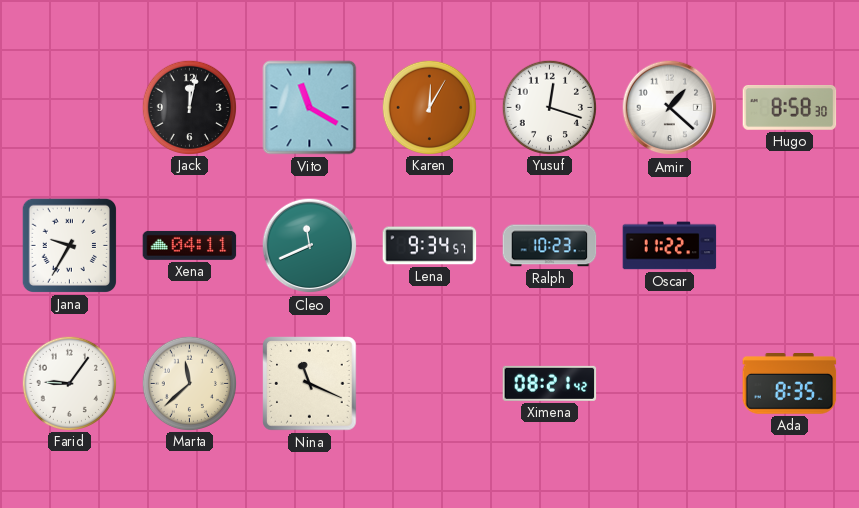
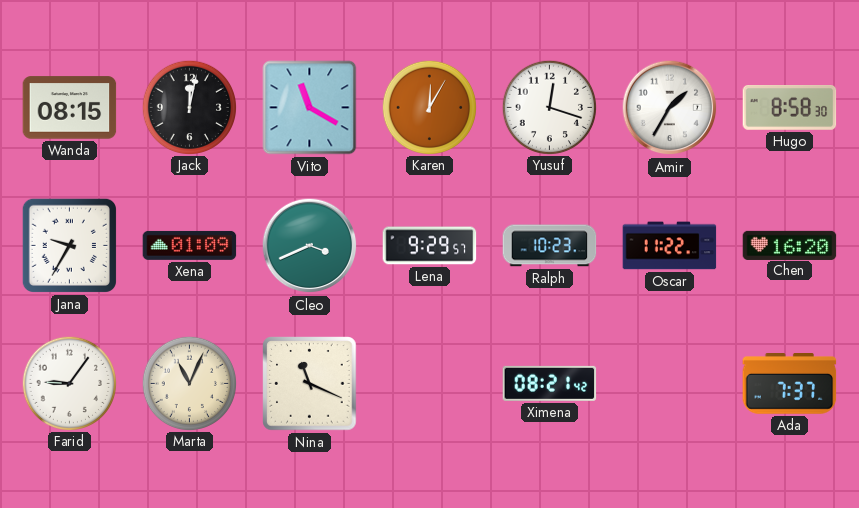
Wanda: none -> 08:15 (70, 108)
Amir: 1:22 -> 1:35 (670, 108)
Xena: 04:11 -> 01:09 (190, 245)
Cleo: 11:41 -> 3:41 (310, 246)
Lena: 9:34 -> 9:29 (430, 246)
Chen: none -> 16:20 (790, 245)
Marta: 11:38 -> 11:04 (189, 383)
Ada: 8:35 -> 7:37 (790, 384)
